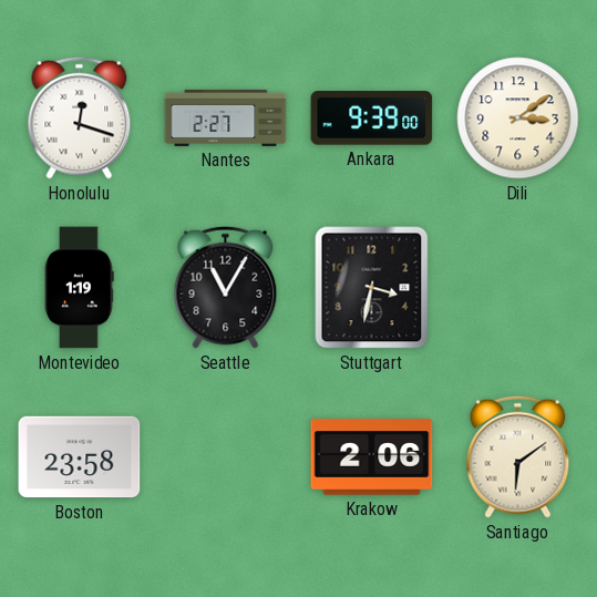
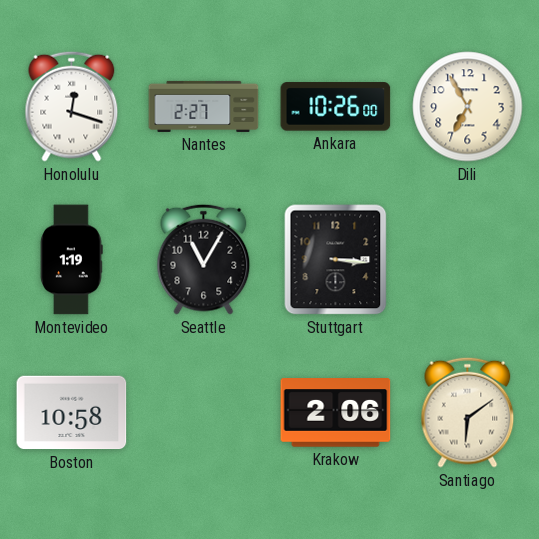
Ankara: 9:39 -> 10:26 (336, 107)
Dili: 3:09 -> 6:55 (468, 107)
Stuttgart: 3:32 -> 3:16 (336, 260)
Boston: 23:58 -> 10:58 (72, 413)
